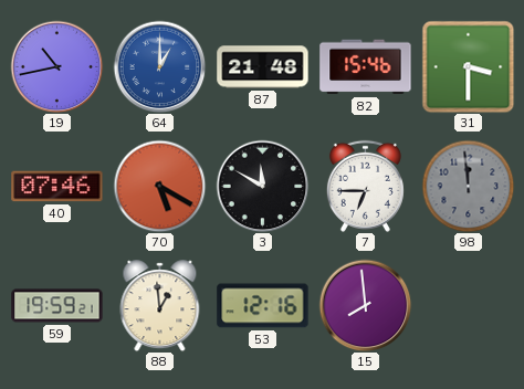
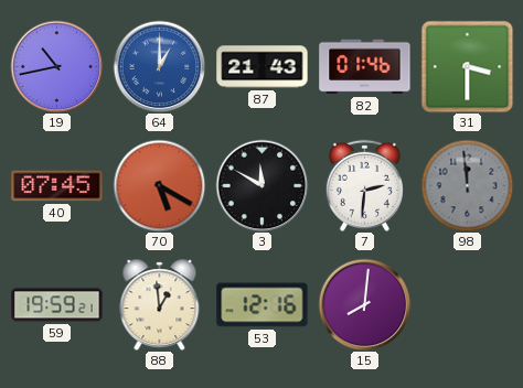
87: 21:48 -> 21:43 (263, 67)
82: 15:46 -> 01:46 (365, 67)
40: 07:46 -> 07:45 (57, 186)
7: 6:45 -> 2:31 (364, 185)
15: 7:59 -> 8:01 (364, 304)
